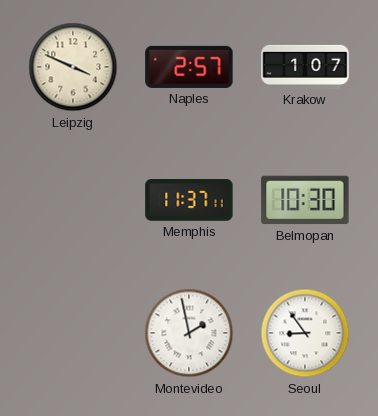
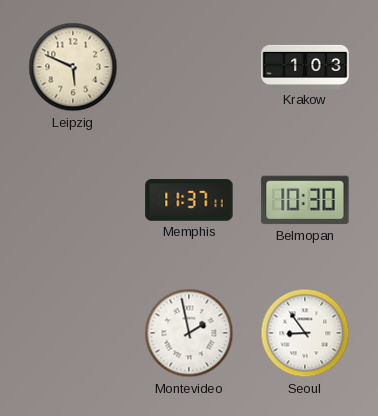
Leipzig: 3:49 -> 5:49 (73, 67)
Naples: 2:57 -> none (189, 67)
Krakow: 1:07 -> 1:03 (305, 67)
